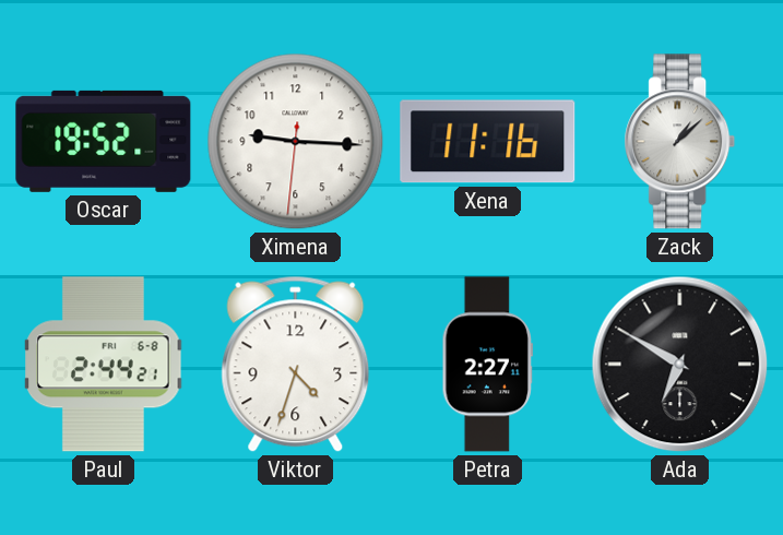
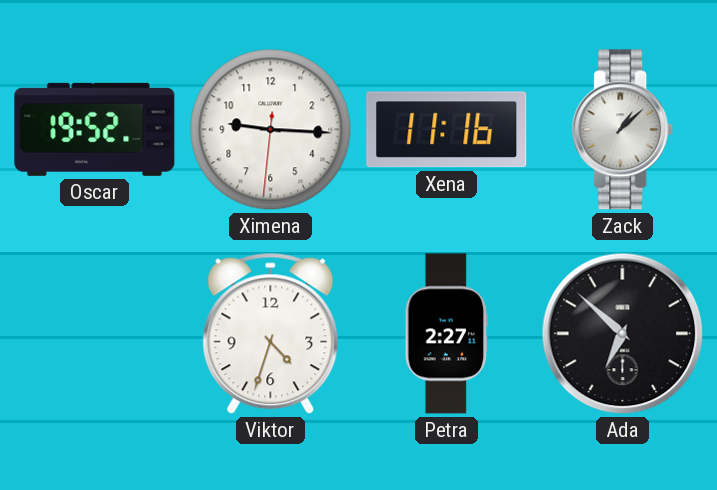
Paul: 2:44 -> none (104, 365)
Ada: 6:50 -> 6:52 (623, 334)
